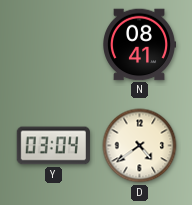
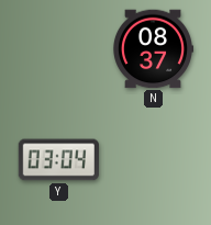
N: 08:41 -> 08:37 (153, 49)
D: 4:39 -> none (140, 146)
